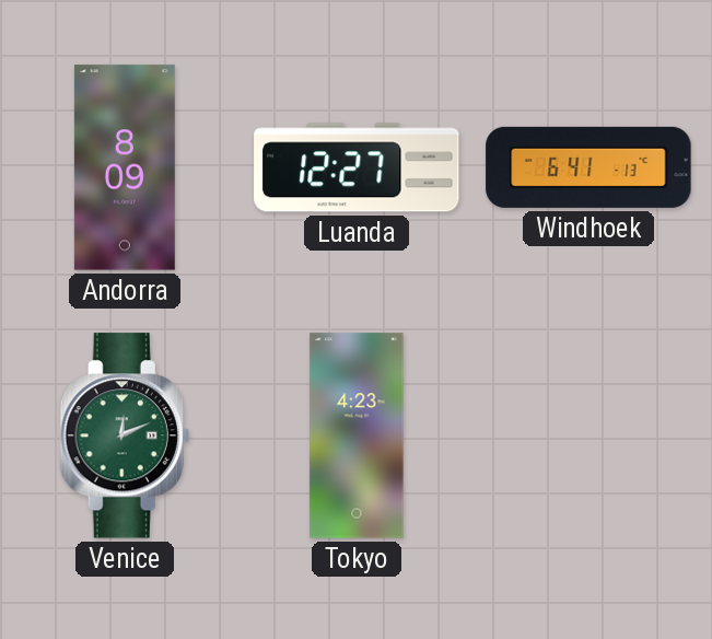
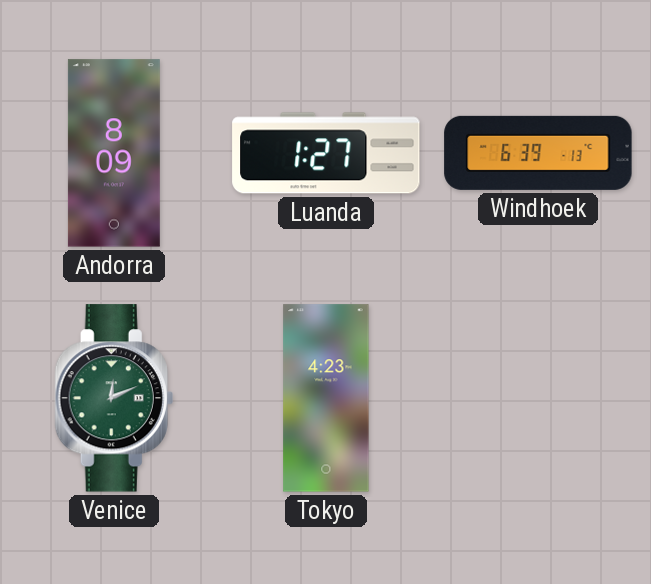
Luanda: 12:27 -> 1:27 (326, 153)
Windhoek: 6:41 -> 6:39 (538, 153)
